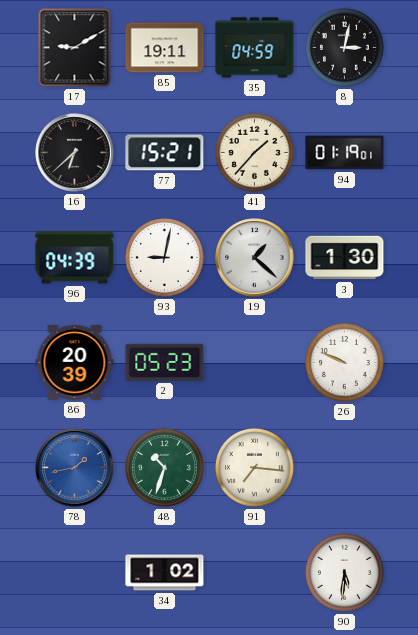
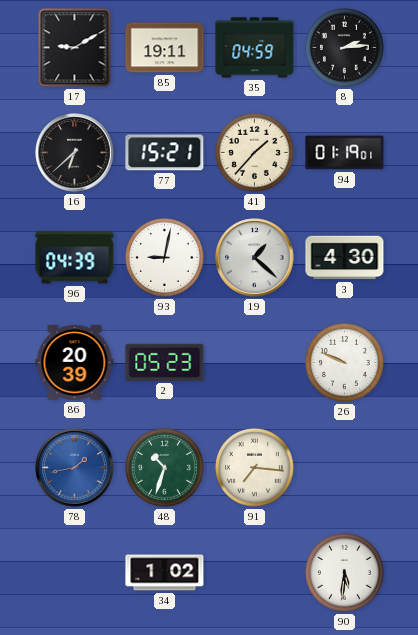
8: 3:02 -> 2:14 (344, 47)
3: 1:30 -> 4:30 (345, 258)
